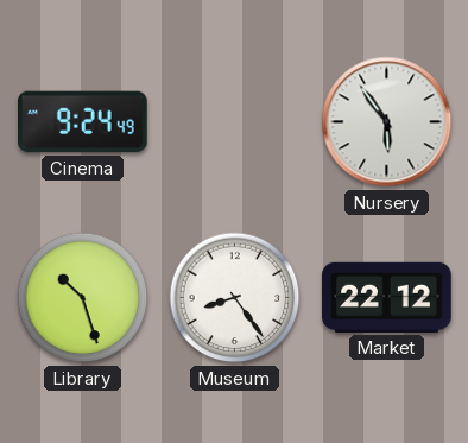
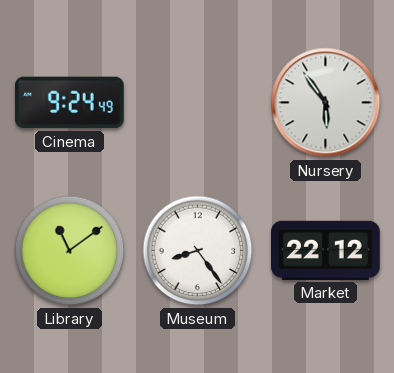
Library: 10:27 -> 11:09 (70, 251)
